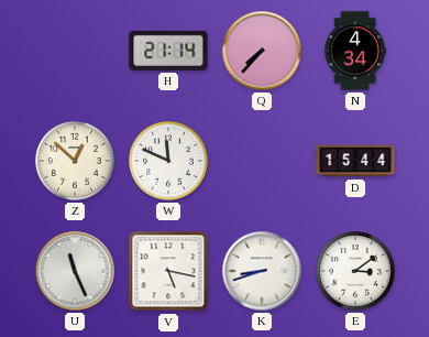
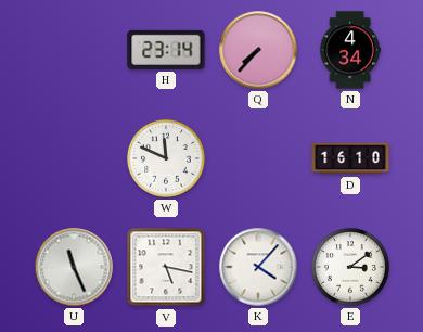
H: 21:14 -> 23:14 (166, 50)
Z: 12:52 -> none (76, 162)
D: 15:44 -> 16:10 (350, 158)
K: 8:42 -> 4:07 (258, 267)
